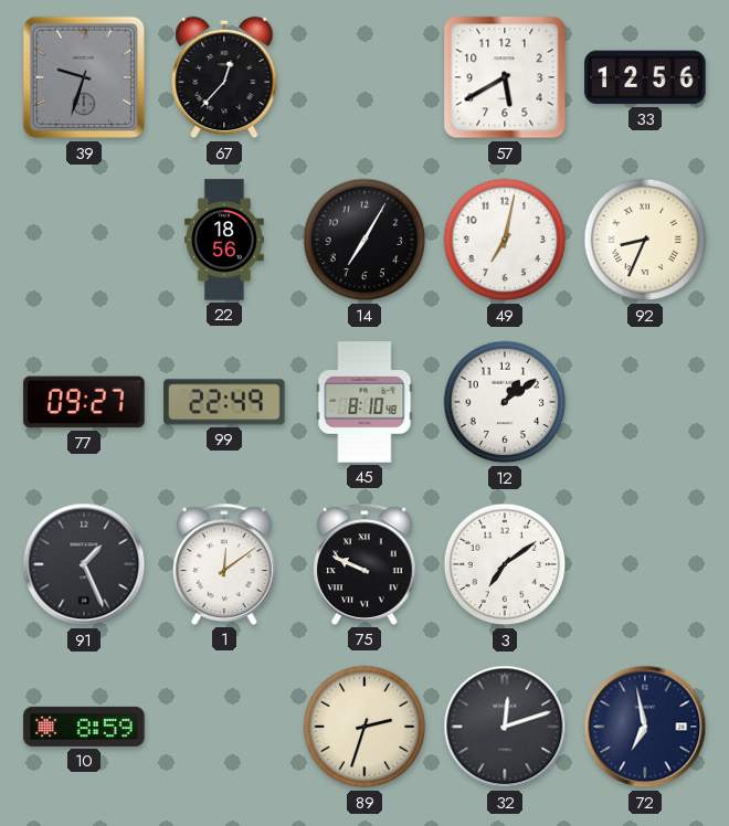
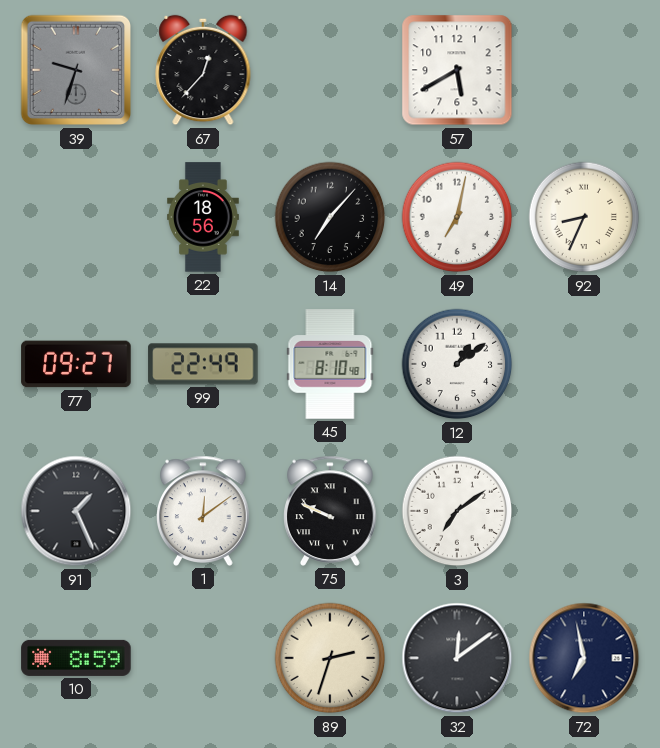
33: 12:56 -> none (645, 77)
14: 7:05 -> 7:07 (330, 217)
32: 12:12 -> 12:09 (457, 658)
